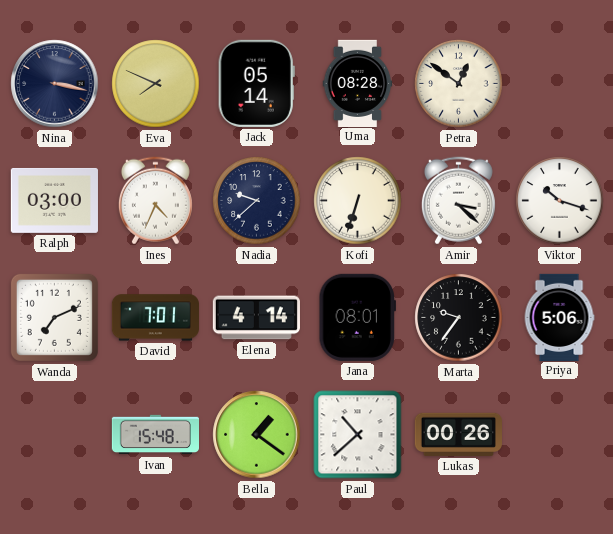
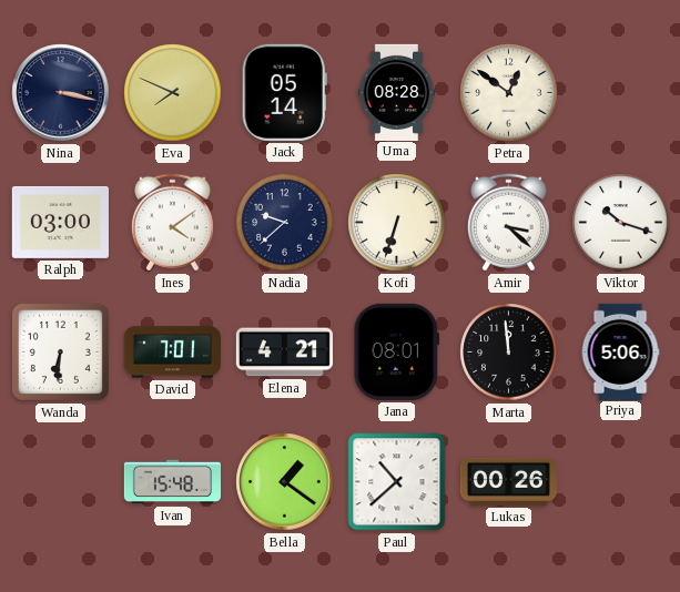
Ines: 4:34 -> 4:09 (172, 223)
Wanda: 7:11 -> 6:31 (60, 351)
Elena: 4:14 -> 4:21 (284, 353)
Marta: 9:36 -> 11:59 (509, 353)
